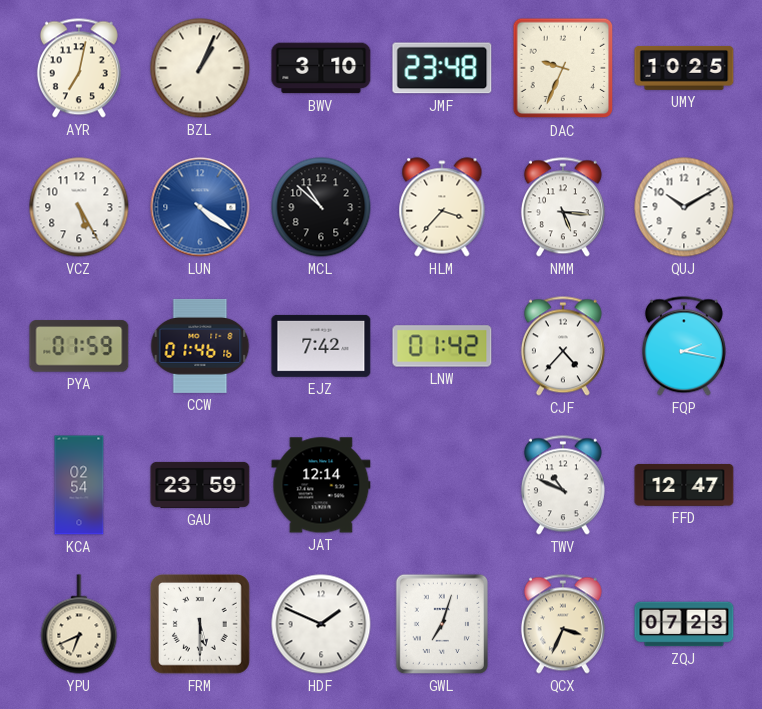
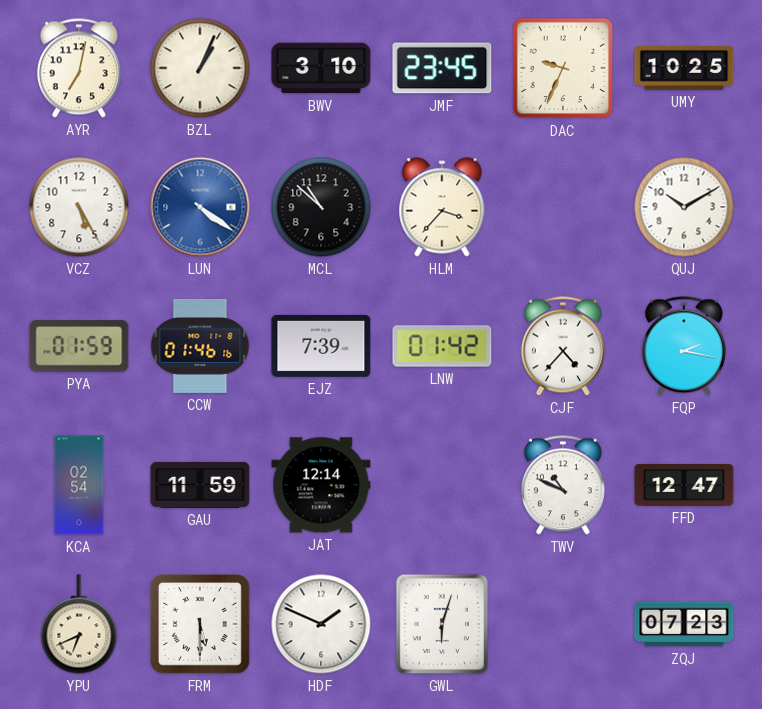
JMF: 23:48 -> 23:45 (442, 68)
NMM: 5:16 -> none (563, 207)
EJZ: 7:42 -> 7:39 (321, 346)
GAU: 23:59 -> 11:59 (200, 485)
GWL: 7:03 -> 6:03 (442, 624)
QCX: 3:34 -> none (563, 624)
